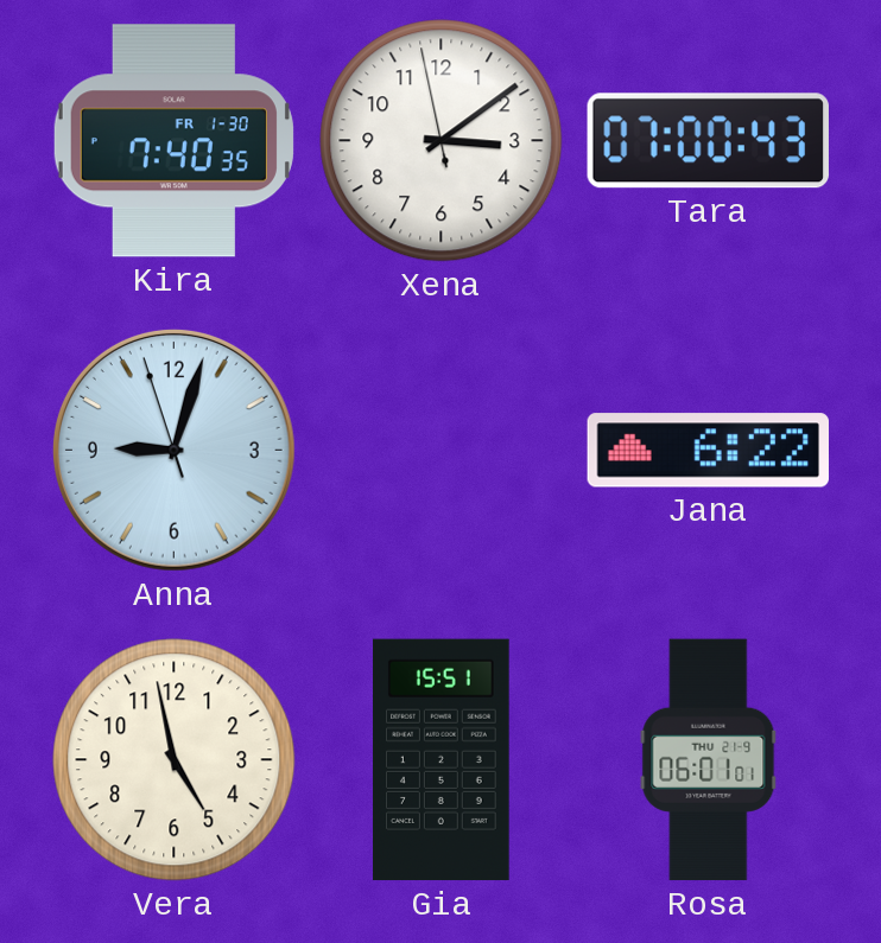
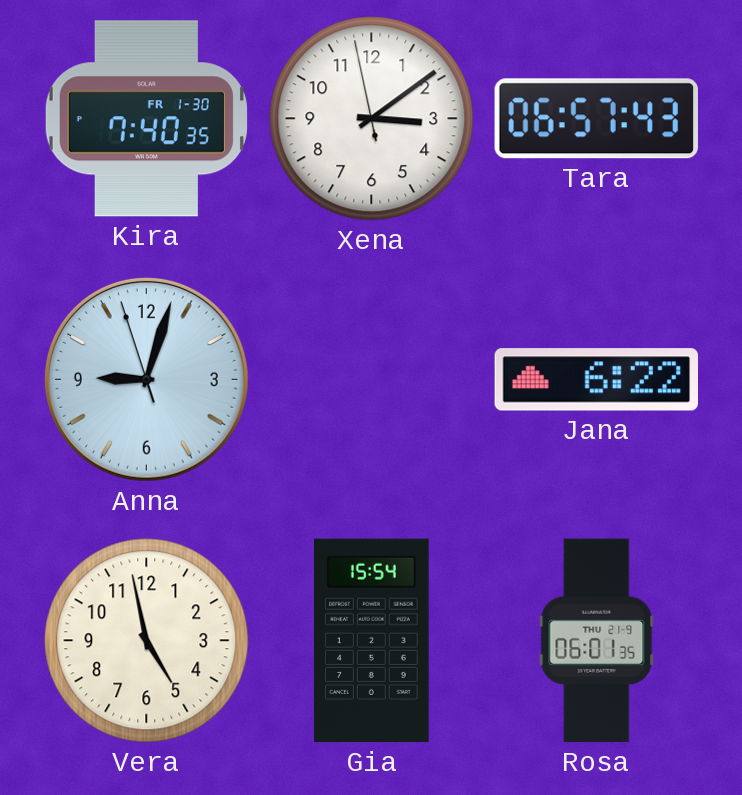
Tara: 07:00 -> 06:57 (596, 119)
Gia: 15:51 -> 15:54 (372, 641)
Rosa: 06:01:01 -> 06:01:35 (597, 641)
